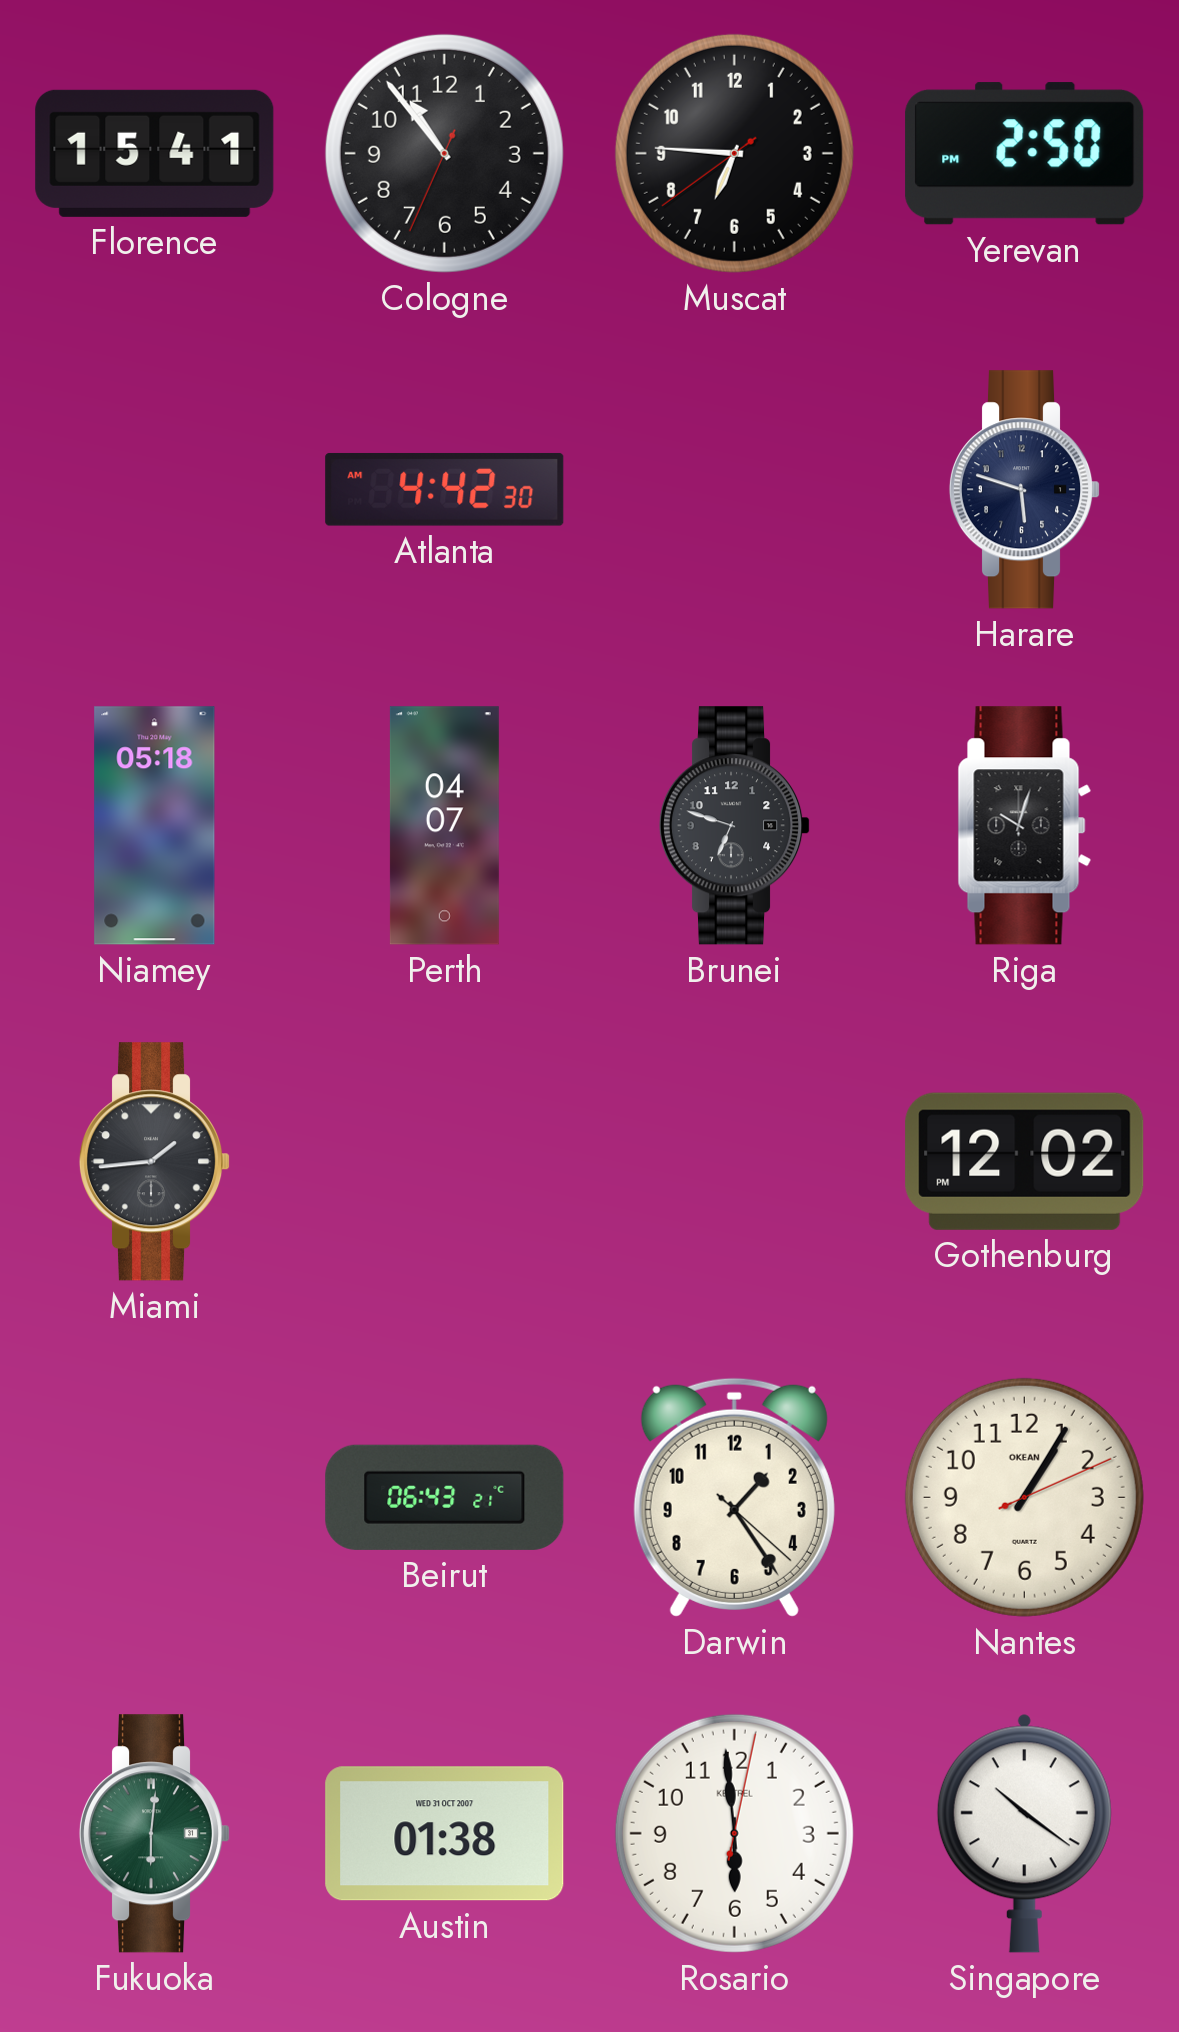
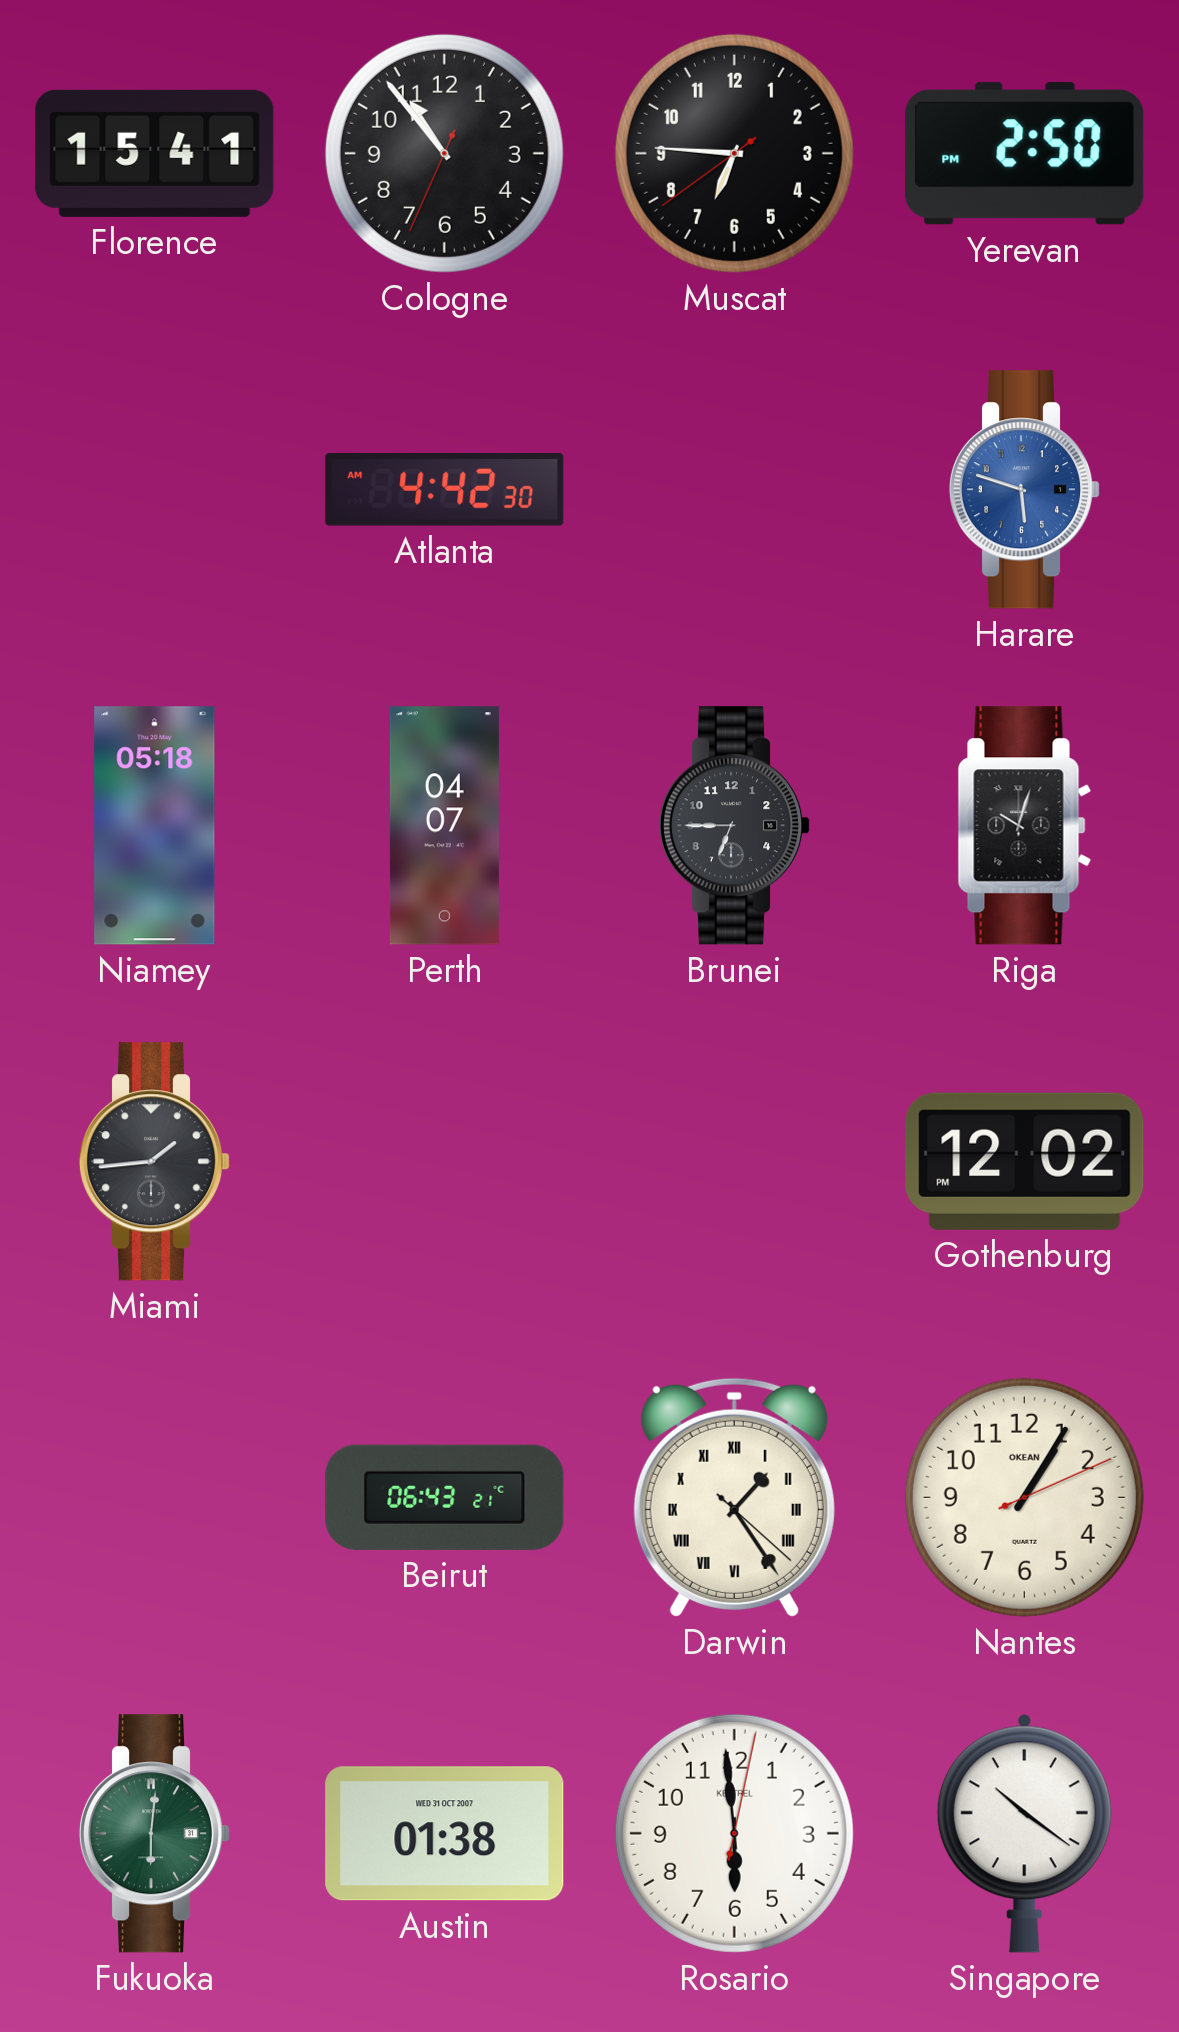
Harare dial: navy -> blue (1025, 490)
Brunei: 6:48 -> 6:45 (735, 826)
Darwin numerals: Arabic -> Roman (734, 1497)
